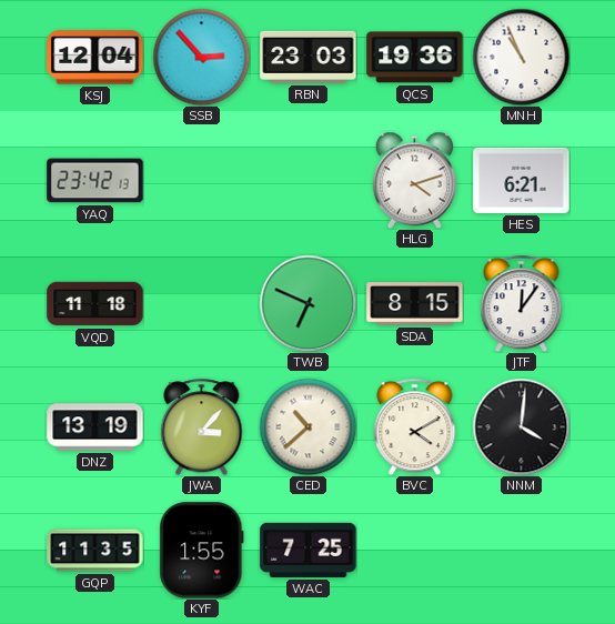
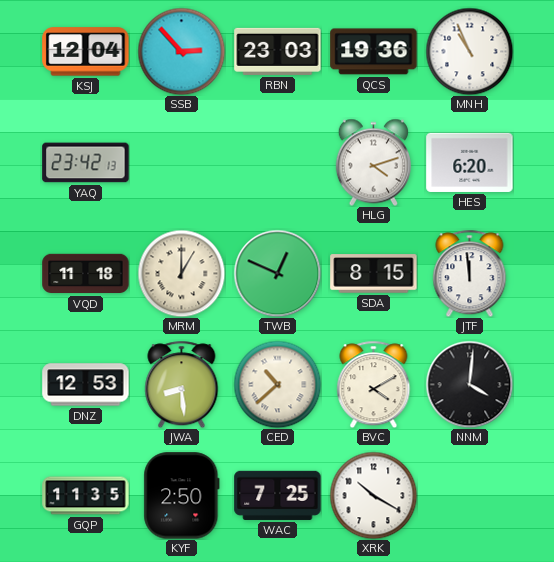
HES: 6:21 -> 6:20 (470, 162)
MRM: none -> 1:00 (181, 273)
TWB: 6:49 -> 12:49 (277, 273)
JTF: 12:06 -> 11:59 (470, 273)
DNZ: 13:19 -> 12:53 (86, 385)
JWA: 3:07 -> 8:29 (182, 384)
KYF: 1:55 -> 2:50 (182, 496)
XRK: none -> 10:20 (373, 495)
